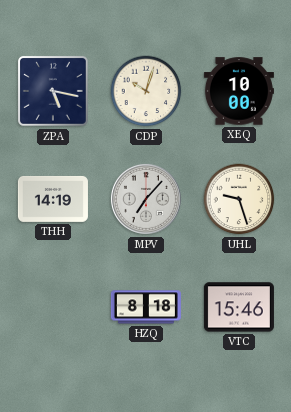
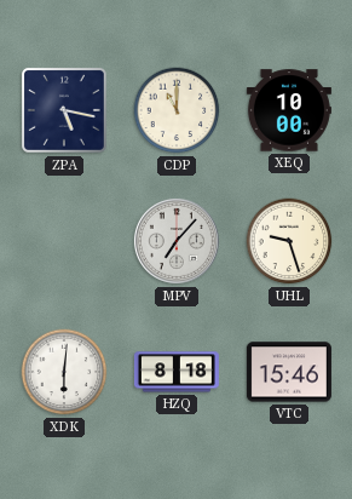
CDP: 10:03 -> 11:00 (177, 110)
THH: 14:19 -> none (53, 199)
XDK: none -> 6:01 (64, 372)
